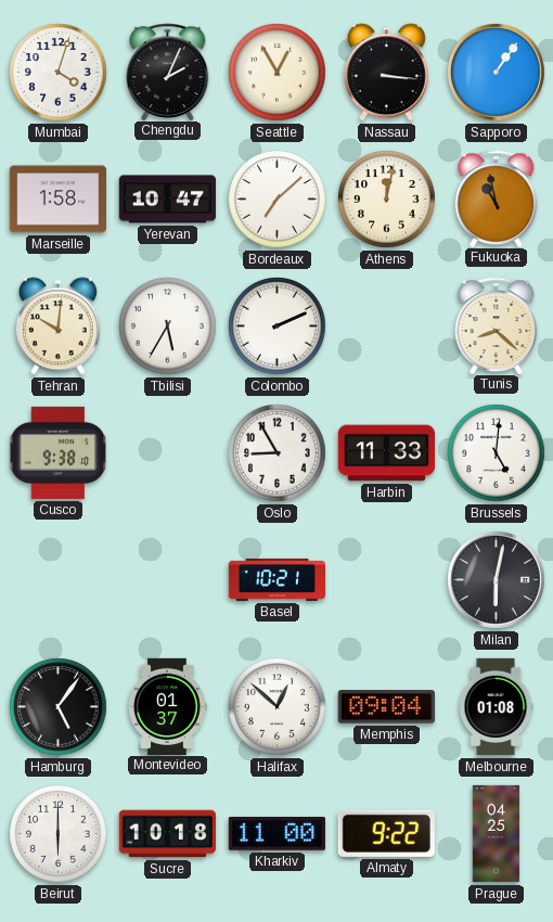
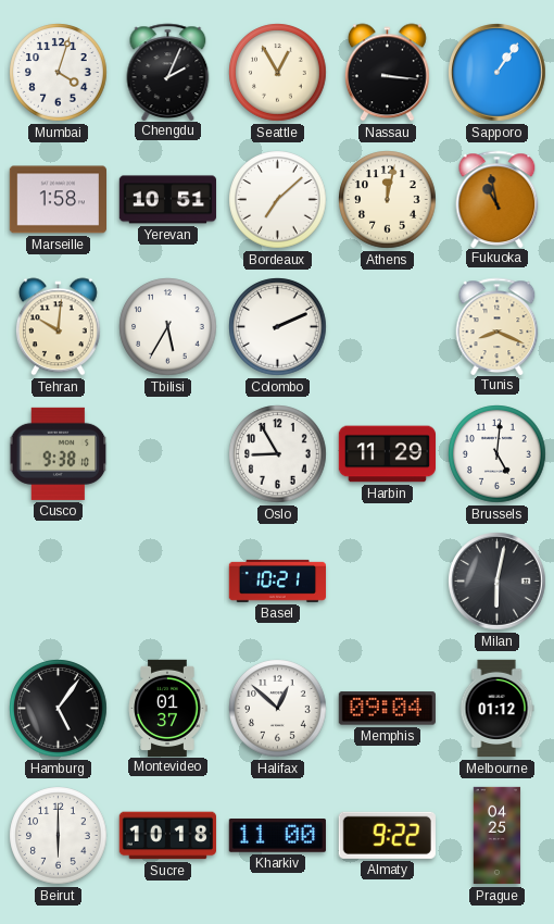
Yerevan: 10:47 -> 10:51 (167, 200)
Tunis: 8:22 -> 8:19 (498, 326)
Harbin: 11:33 -> 11:29 (387, 454)
Melbourne: 01:08 -> 01:12 (496, 709)
